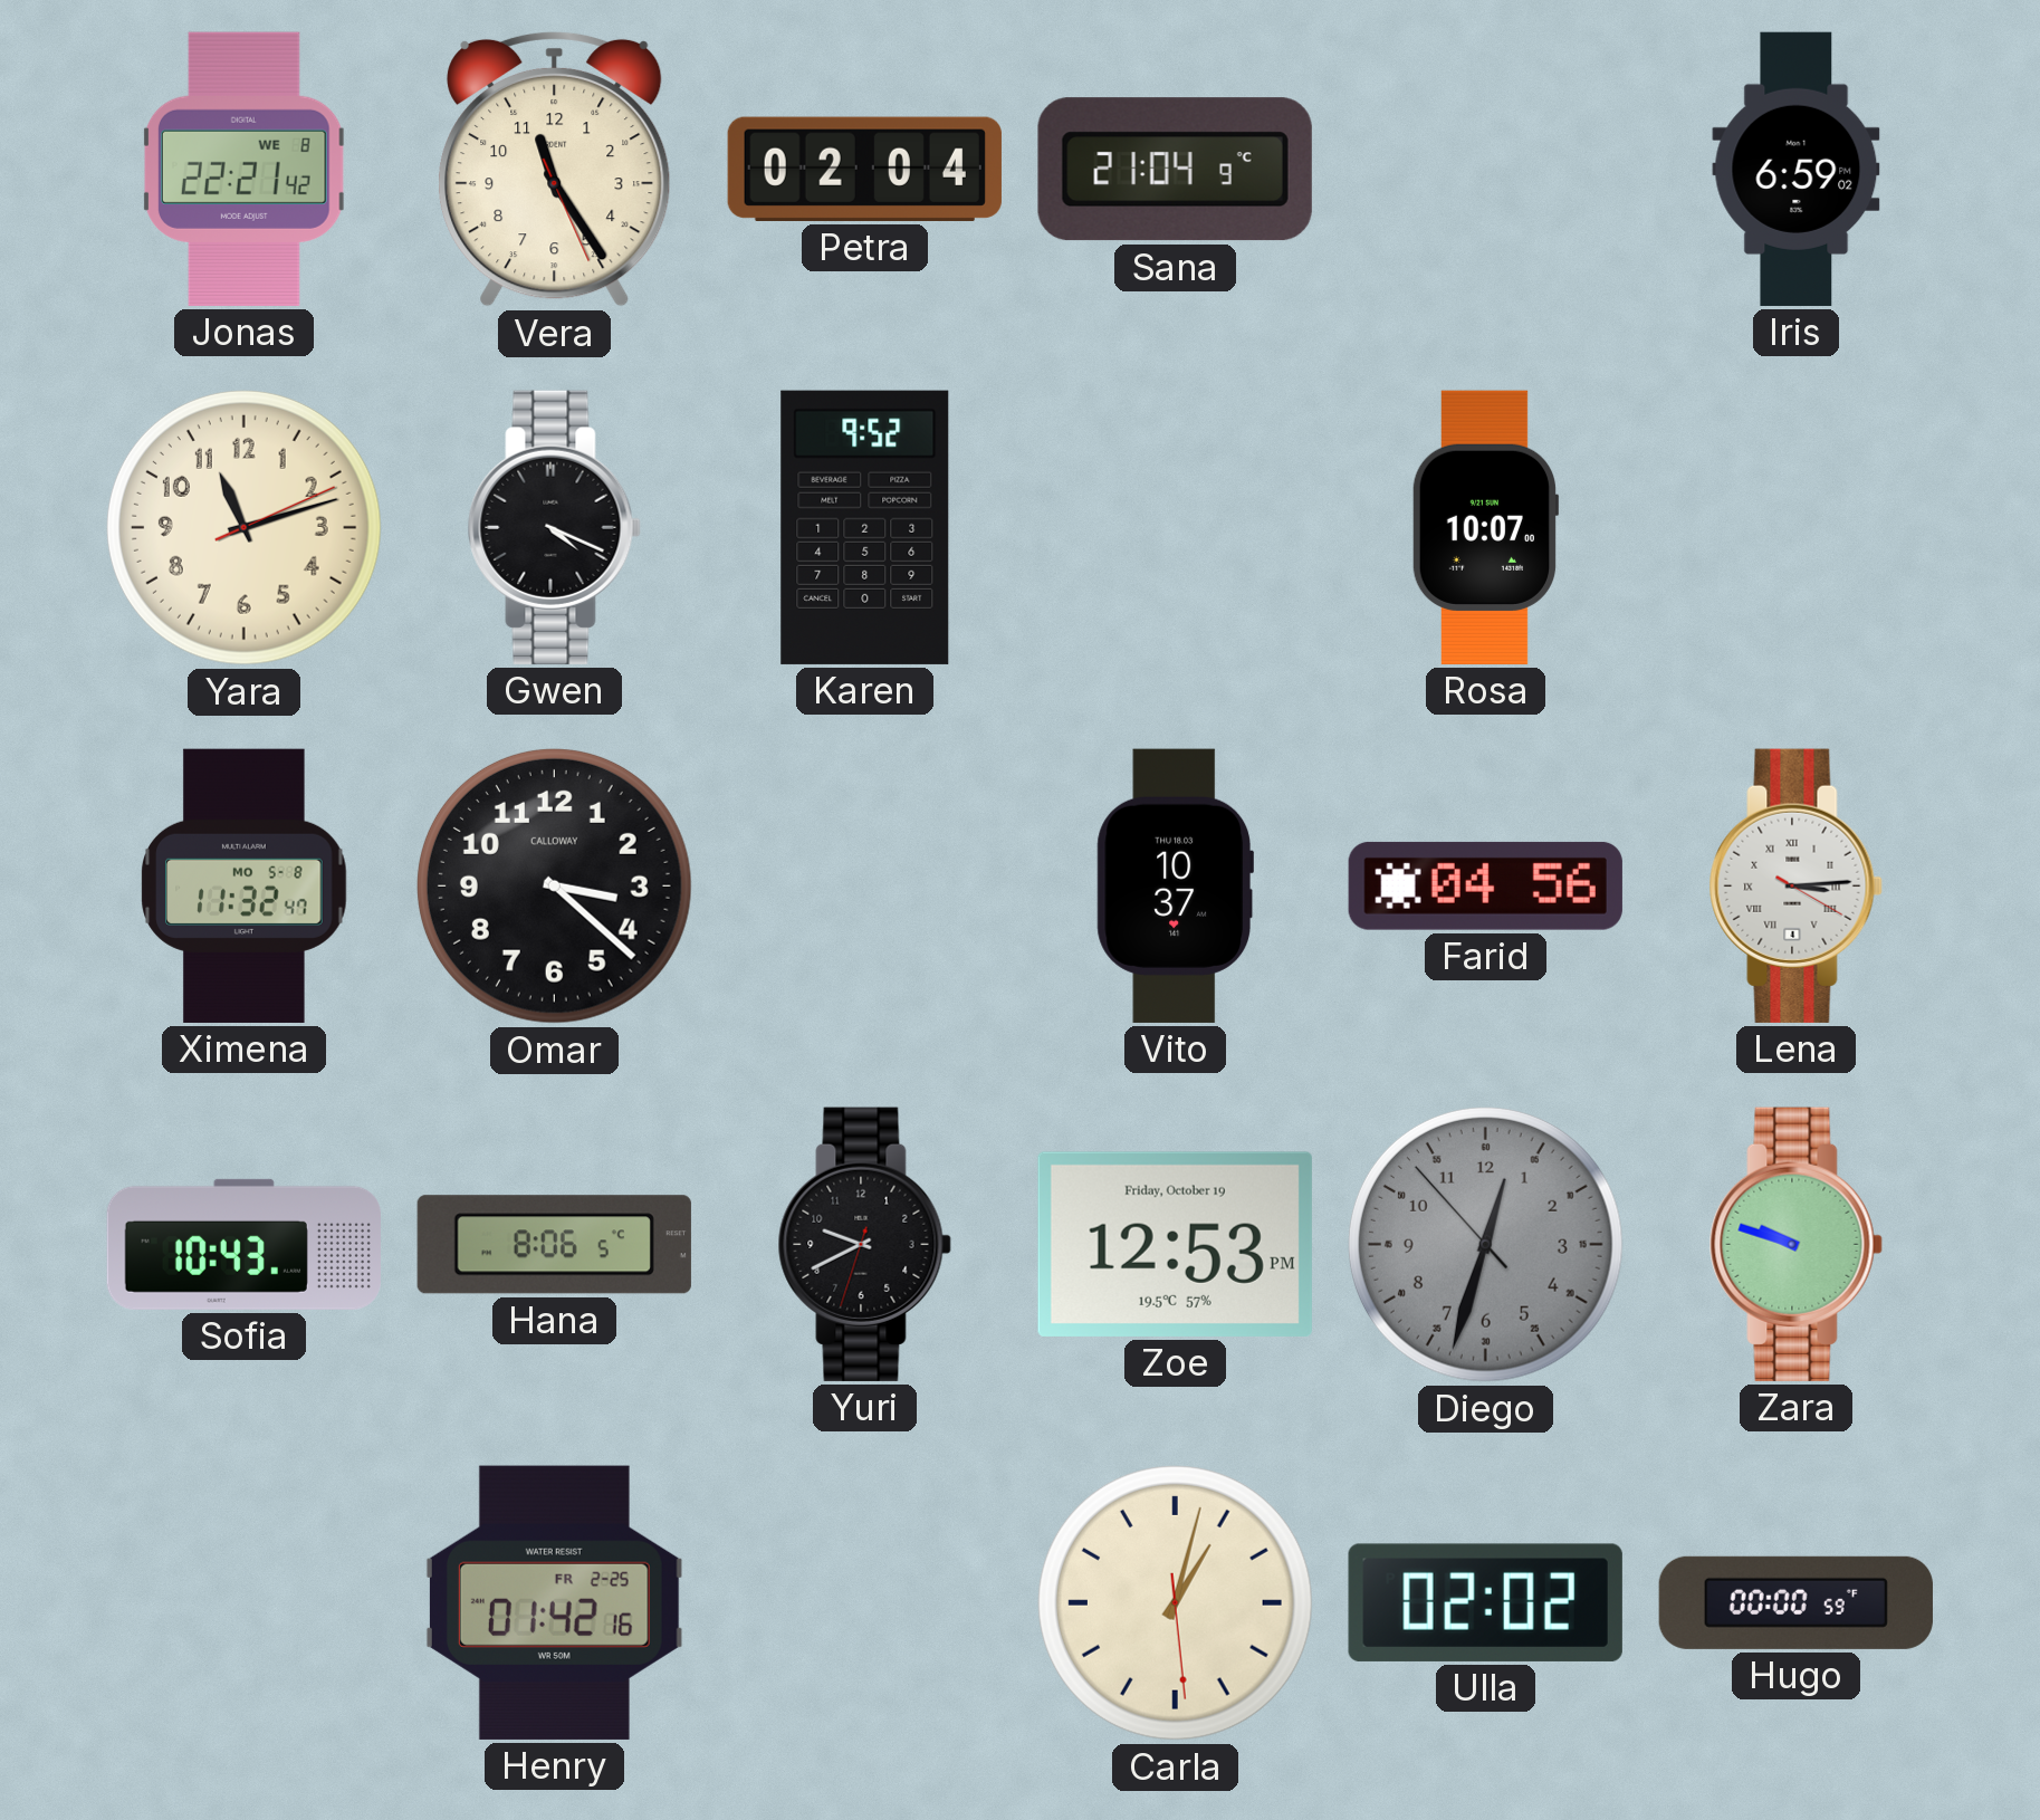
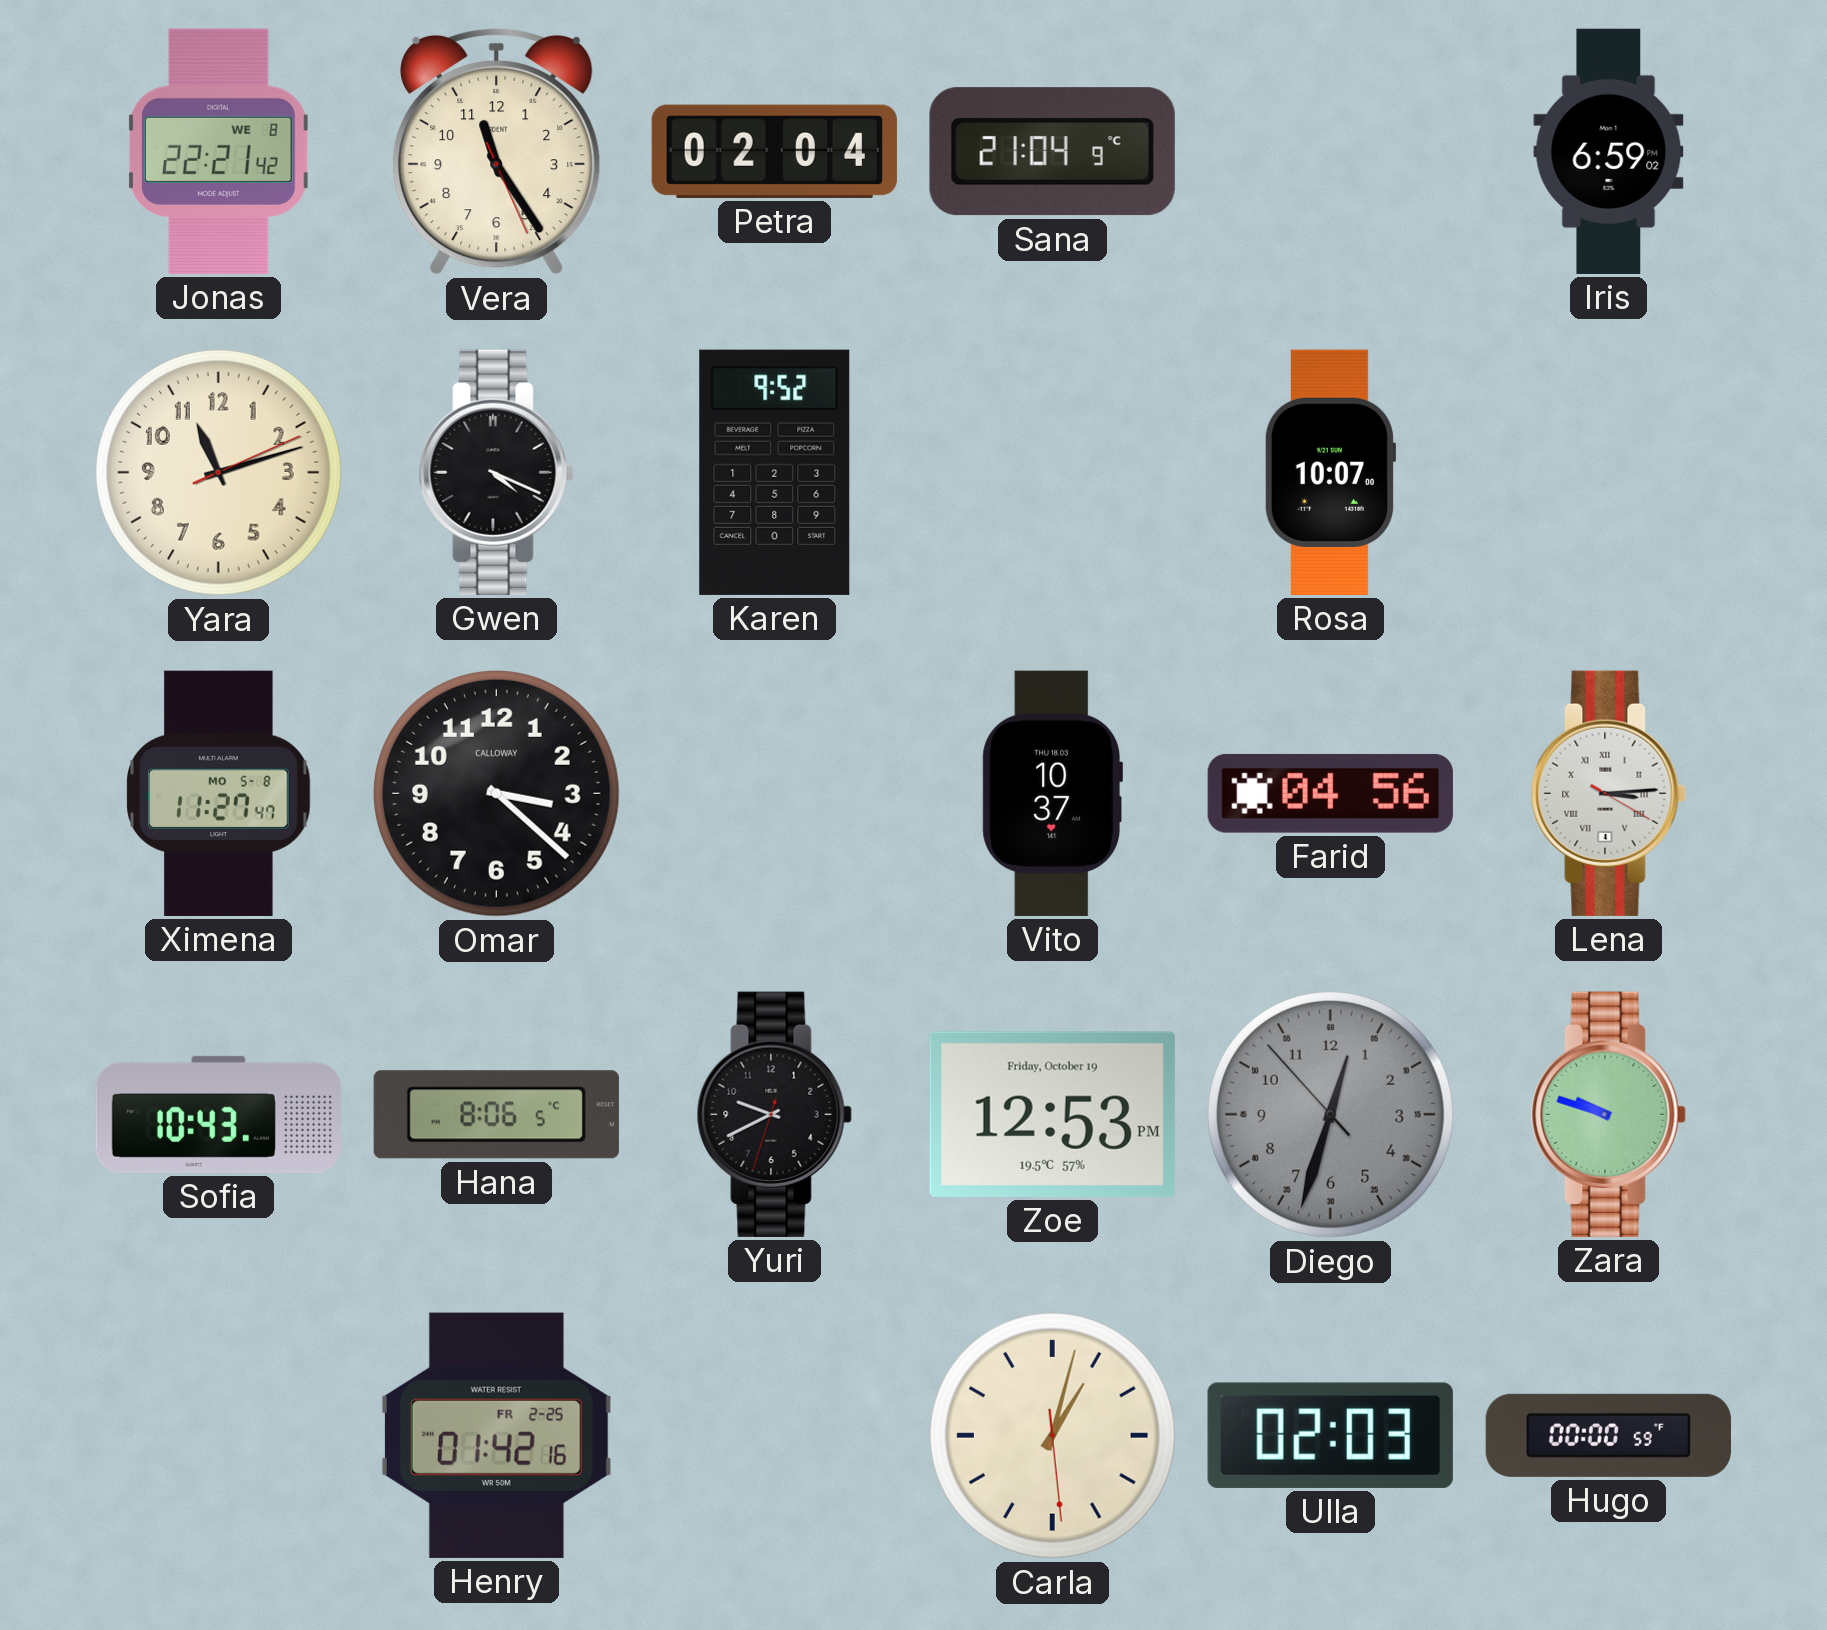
Ximena: 11:32 -> 11:27 (219, 793)
Ulla: 02:02 -> 02:03 (1330, 1435)
